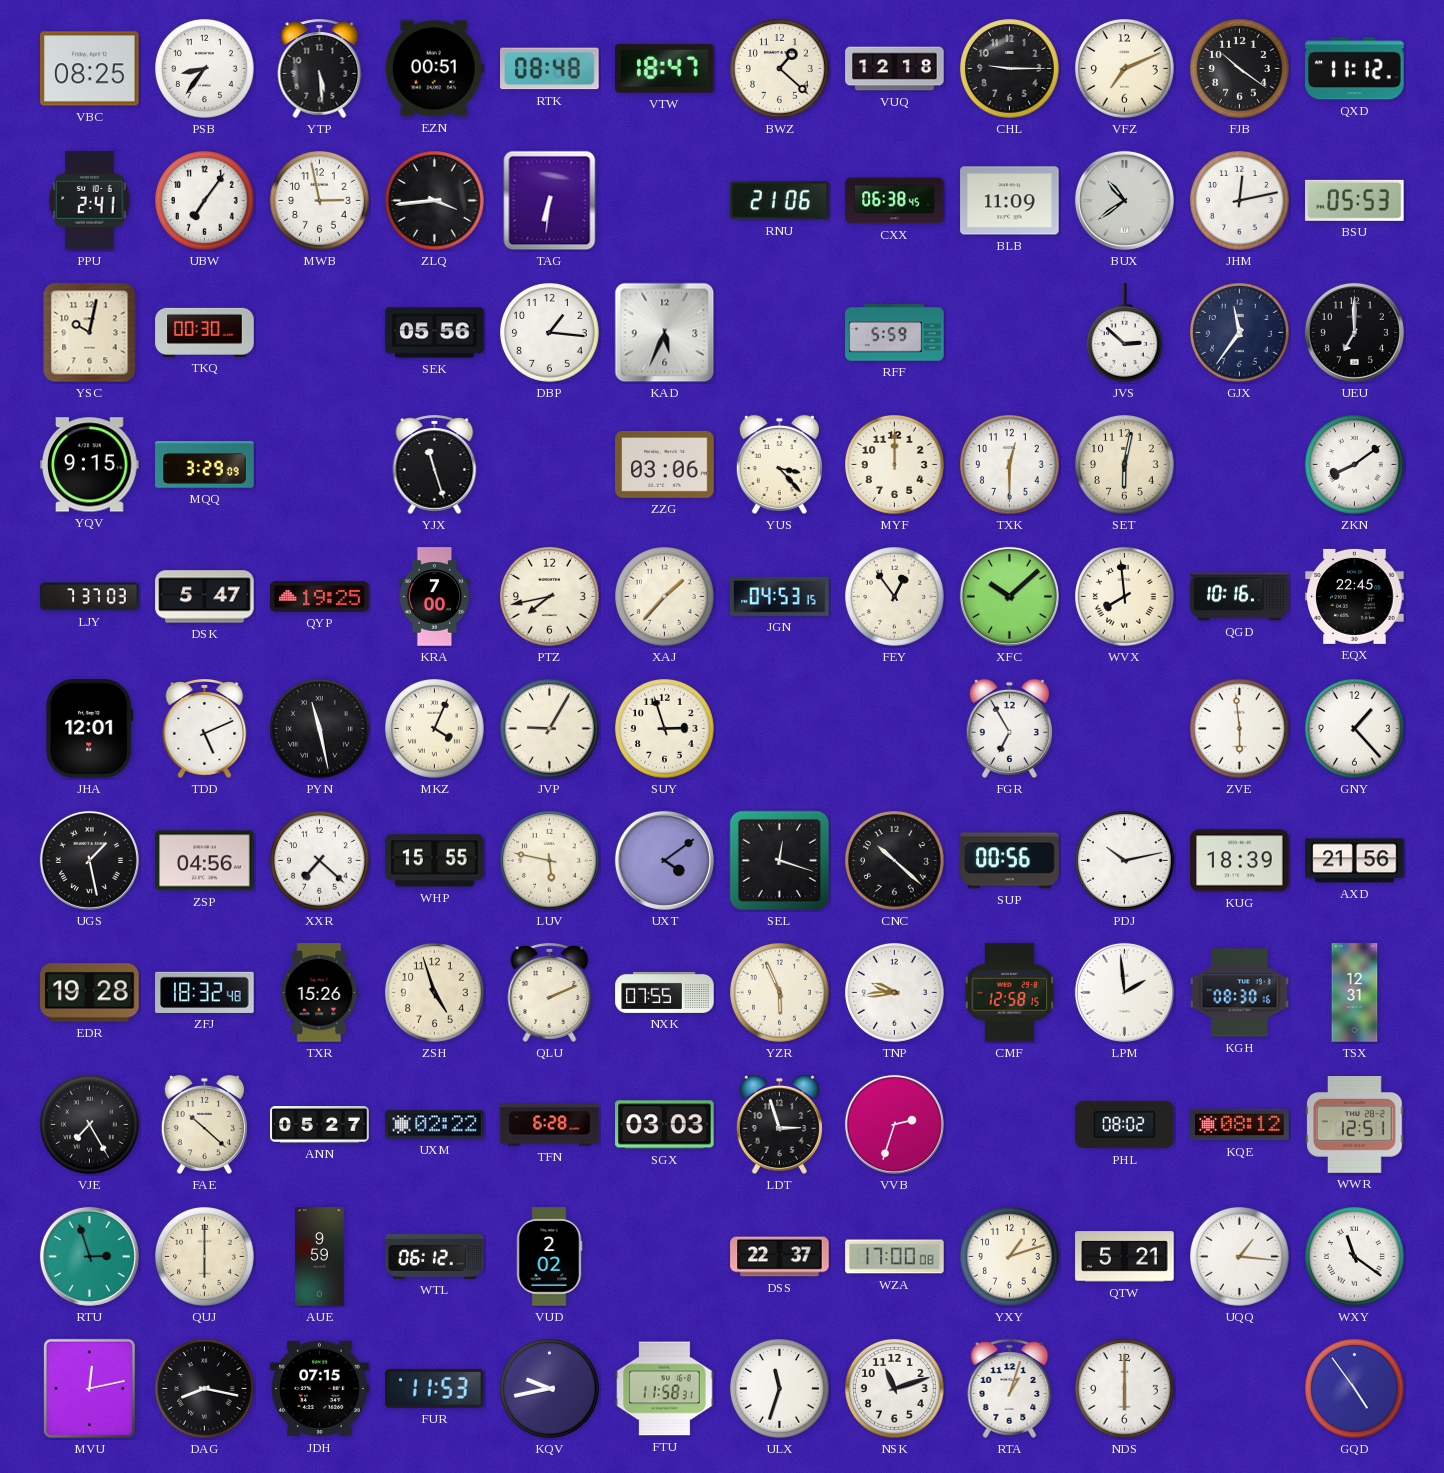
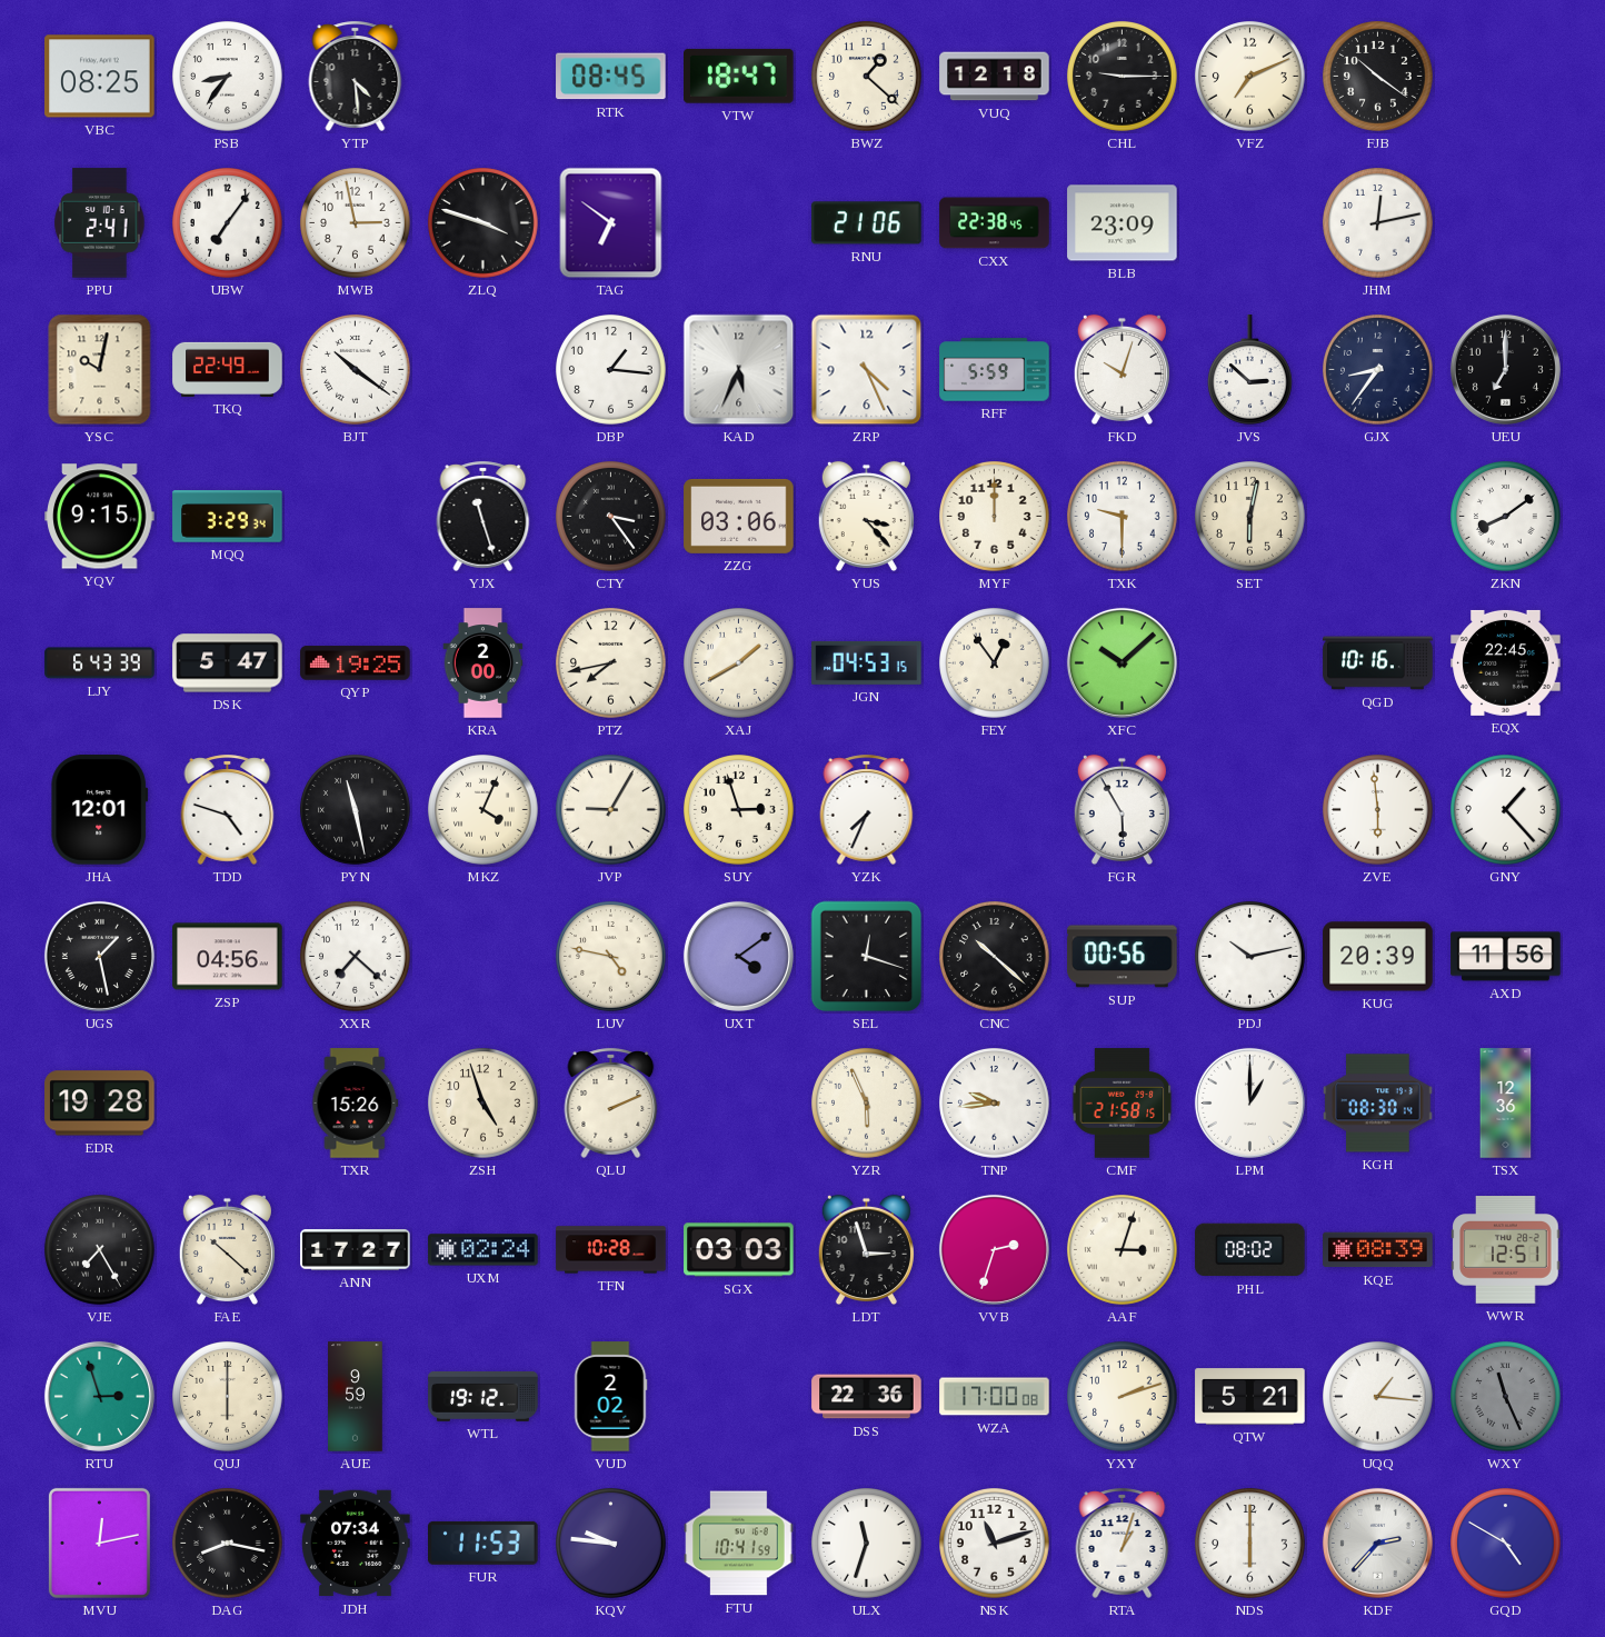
YTP: 5:29 -> 4:29 (356, 76)
EZN: 00:51 -> none (434, 69)
RTK: 08:48 -> 08:45 (611, 77)
QXD: 11:12 -> none (1355, 69)
ZLQ: 3:44 -> 3:48 (484, 223)
TAG: 6:31 -> 6:51 (611, 223)
CXX: 06:38 -> 22:38 (995, 223)
BLB: 11:09 -> 23:09 (1123, 223)
BUX: 10:39 -> none (1124, 200)
BSU: 05:53 -> none (1355, 200)
TKQ: 00:30 -> 22:49 (228, 369)
BJT: none -> 10:21 (356, 370)
SEK: 05:56 -> none (435, 333)
ZRP: none -> 4:26 (867, 370)
FKD: none -> 10:03 (1121, 370)
GJX: 11:36 -> 8:36 (1378, 370)
MQQ: 3:29:09 -> 3:29:34 (228, 517)
CTY: none -> 3:24 (611, 517)
TXK: 12:30 -> 9:30 (1123, 517)
LJY: 7:37 -> 6:43 (100, 663)
KRA: 7:00 -> 2:00 (484, 663)
XAJ: 1:37 -> 1:40 (739, 663)
WVX: 7:59 -> none (1125, 597)
TDD: 5:11 -> 4:48 (228, 809)
YZK: none -> 7:34 (867, 809)
FGR: 6:55 -> 5:55 (1121, 810)
WHP: 15:55 -> none (435, 861)
LUV: 5:47 -> 4:47 (611, 957)
KUG: 18:39 -> 20:39 (1378, 957)
AXD: 21:56 -> 11:56 (1506, 957)
ZFJ: 18:32 -> none (205, 992)
NXK: 07:55 -> none (665, 992)
CMF: 12:58 -> 21:58 (1123, 1104)
LPM: 1:59 -> 1:00 (1249, 1102)
KGH: 08:30:16 -> 08:30:14 (1378, 1104)
TSX: 12:31 -> 12:36 (1506, 1104)
ANN: 05:27 -> 17:27 (356, 1250)
UXM: 02:22 -> 02:24 (484, 1250)
TFN: 6:28 -> 10:28 (611, 1250)
AAF: none -> 3:03 (1123, 1250)
KQE: 08:12 -> 08:39 (1378, 1250)
WTL: 06:12 -> 19:12 (484, 1396)
DSS: 22:37 -> 22:36 (867, 1397)
YXY: 1:12 -> 2:12 (1123, 1397)
WXY: 11:21 -> 11:26 (1506, 1397)
WXY dial: white -> grey (1506, 1397)
JDH: 07:15 -> 07:34 (356, 1544)
KQV: 9:43 -> 9:46 (611, 1544)
FTU: 11:58 -> 10:41 (739, 1544)
KDF: none -> 2:37 (1377, 1543)
GQD: 4:54 -> 4:50 (1506, 1544)
